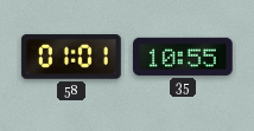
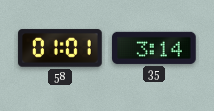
35: 10:55 -> 3:14 (155, 48)
